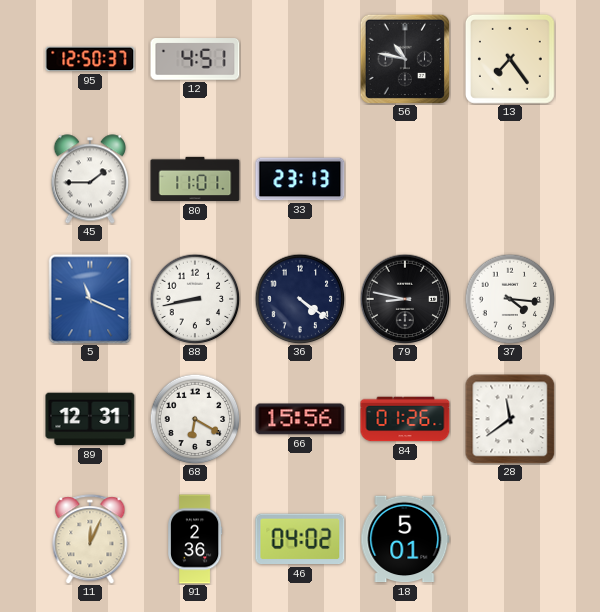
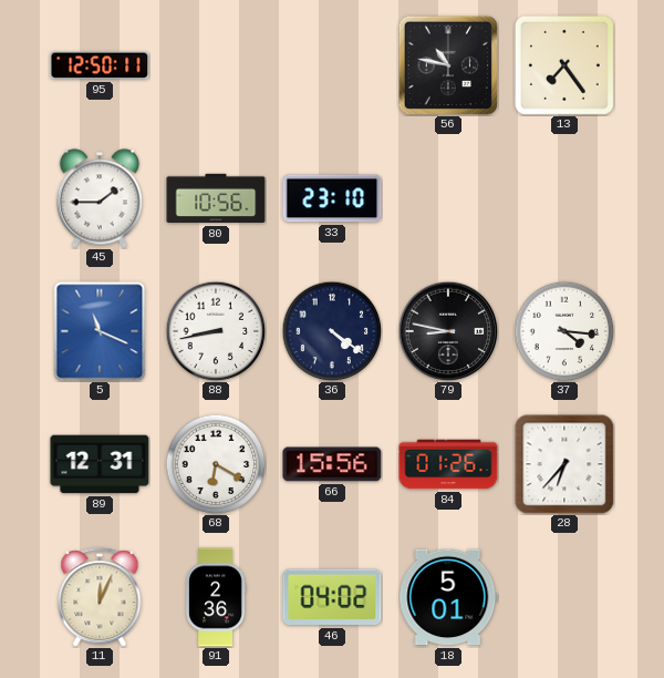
95: 12:50:37 -> 12:50:11 (100, 65)
12: 4:51 -> none (195, 59)
80: 11:01 -> 10:56 (216, 198)
33: 23:13 -> 23:10 (332, 198)
28: 11:39 -> 6:37 (564, 464)
